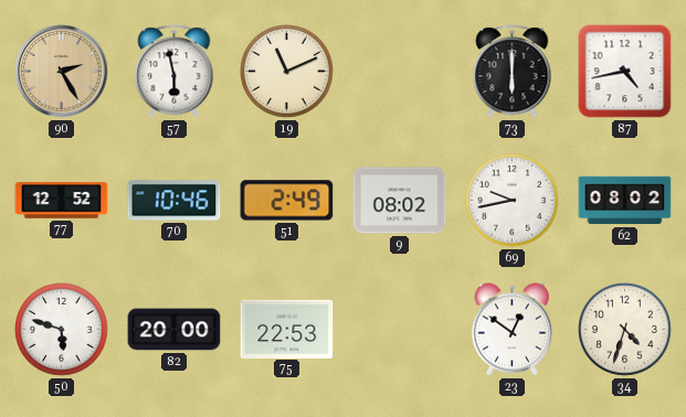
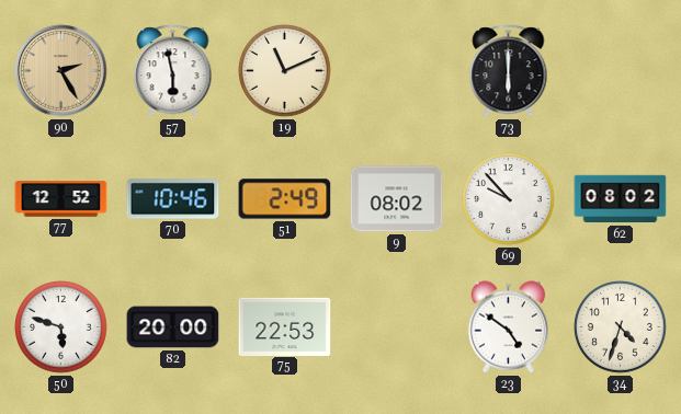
87: 4:43 -> none (625, 72)
69: 9:43 -> 9:53 (509, 199)
23: 12:51 -> 4:51 (509, 327)
